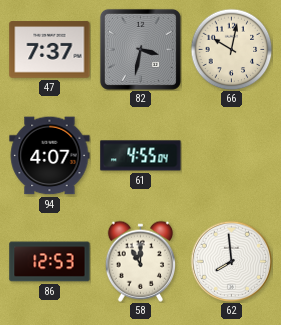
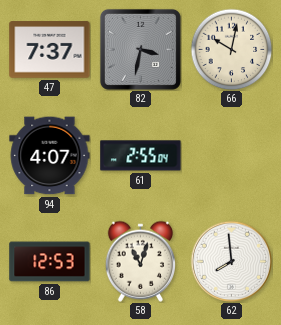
61: 4:55 -> 2:55 (141, 156)
58: 11:00 -> 11:03 (140, 261)
